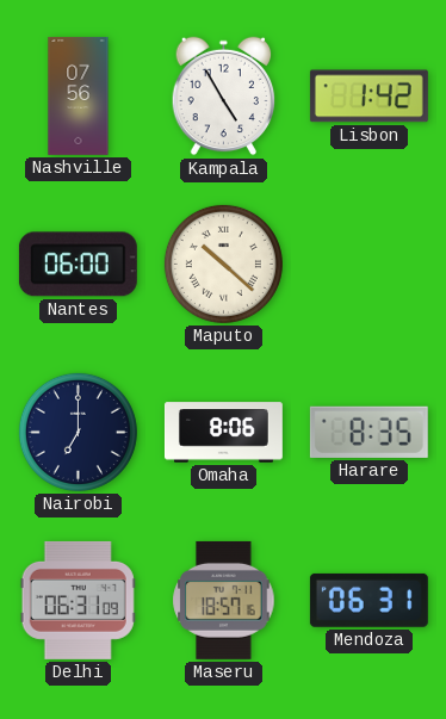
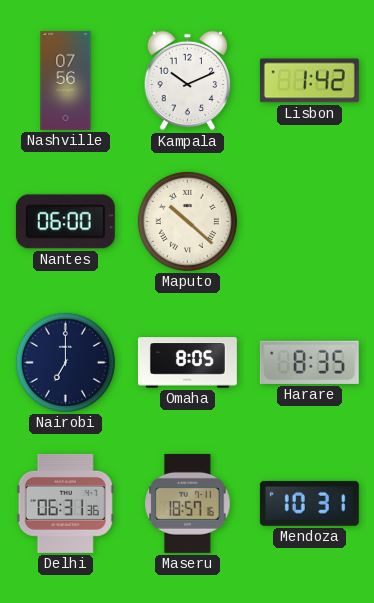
Kampala: 4:55 -> 10:11 (188, 81)
Omaha: 8:06 -> 8:05 (187, 363)
Delhi: 06:31:09 -> 06:31:36 (65, 503)
Mendoza: 06:31 -> 10:31 (309, 503)
